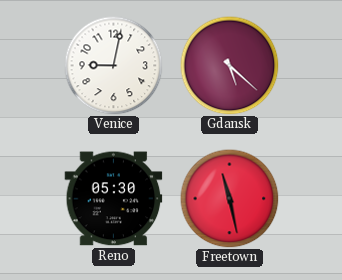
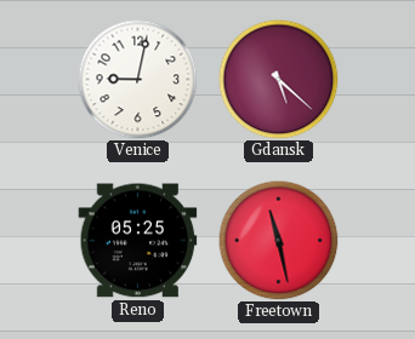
Reno: 05:30 -> 05:25 (138, 241)
